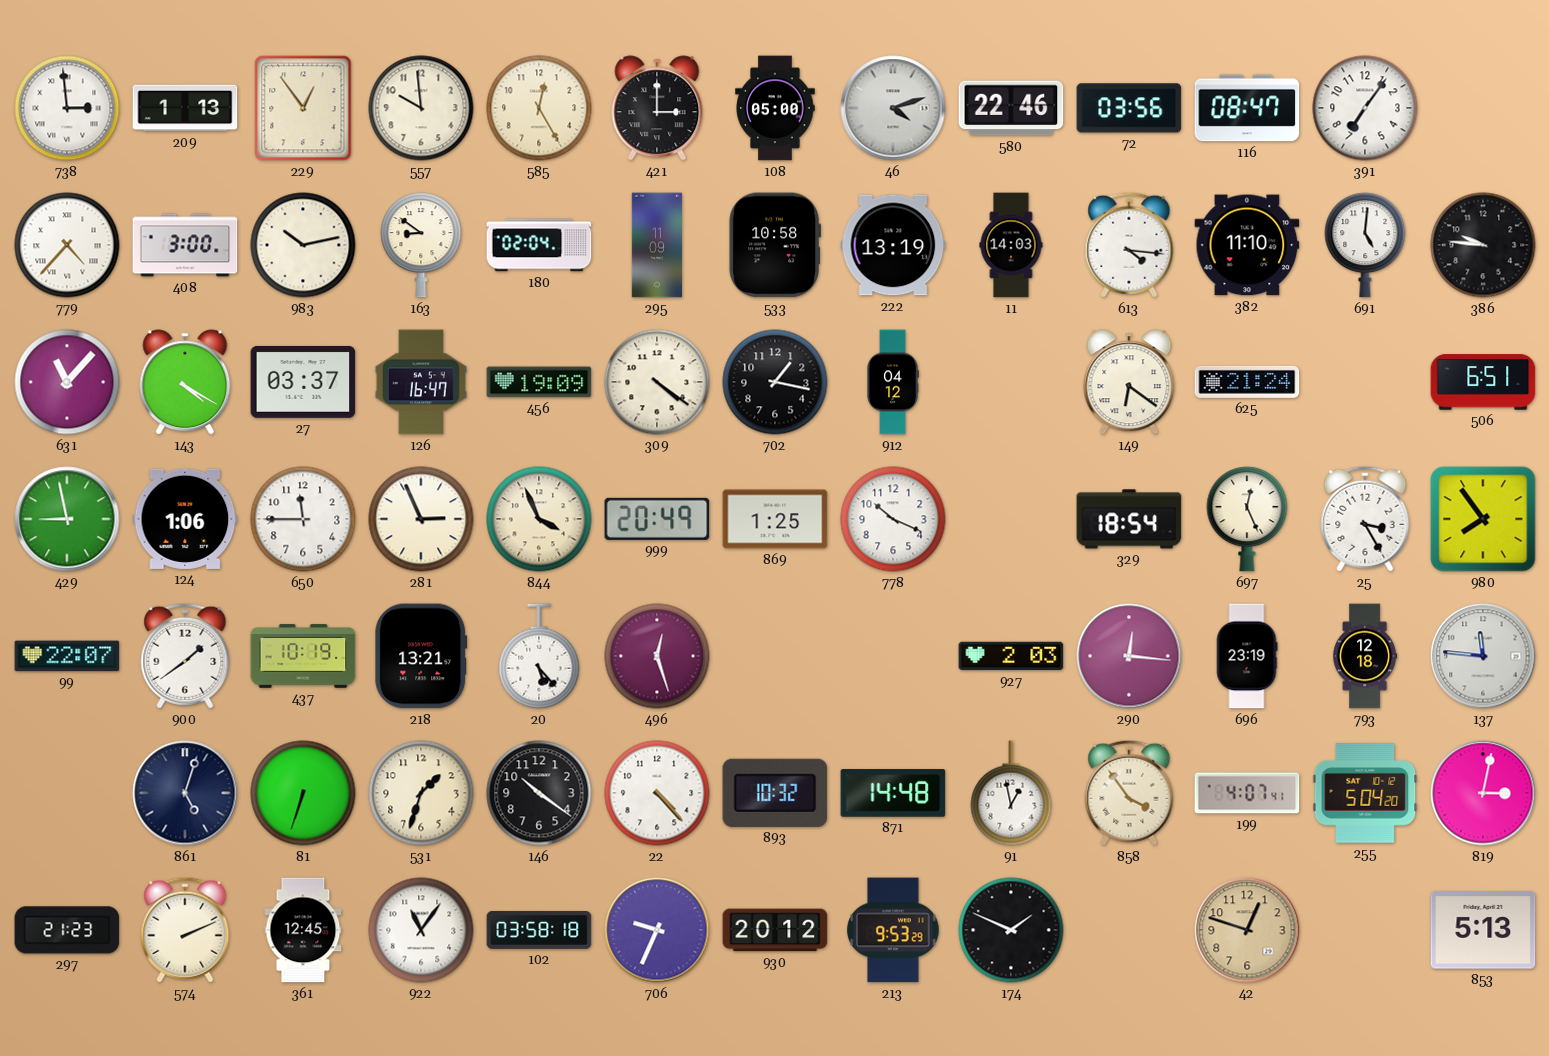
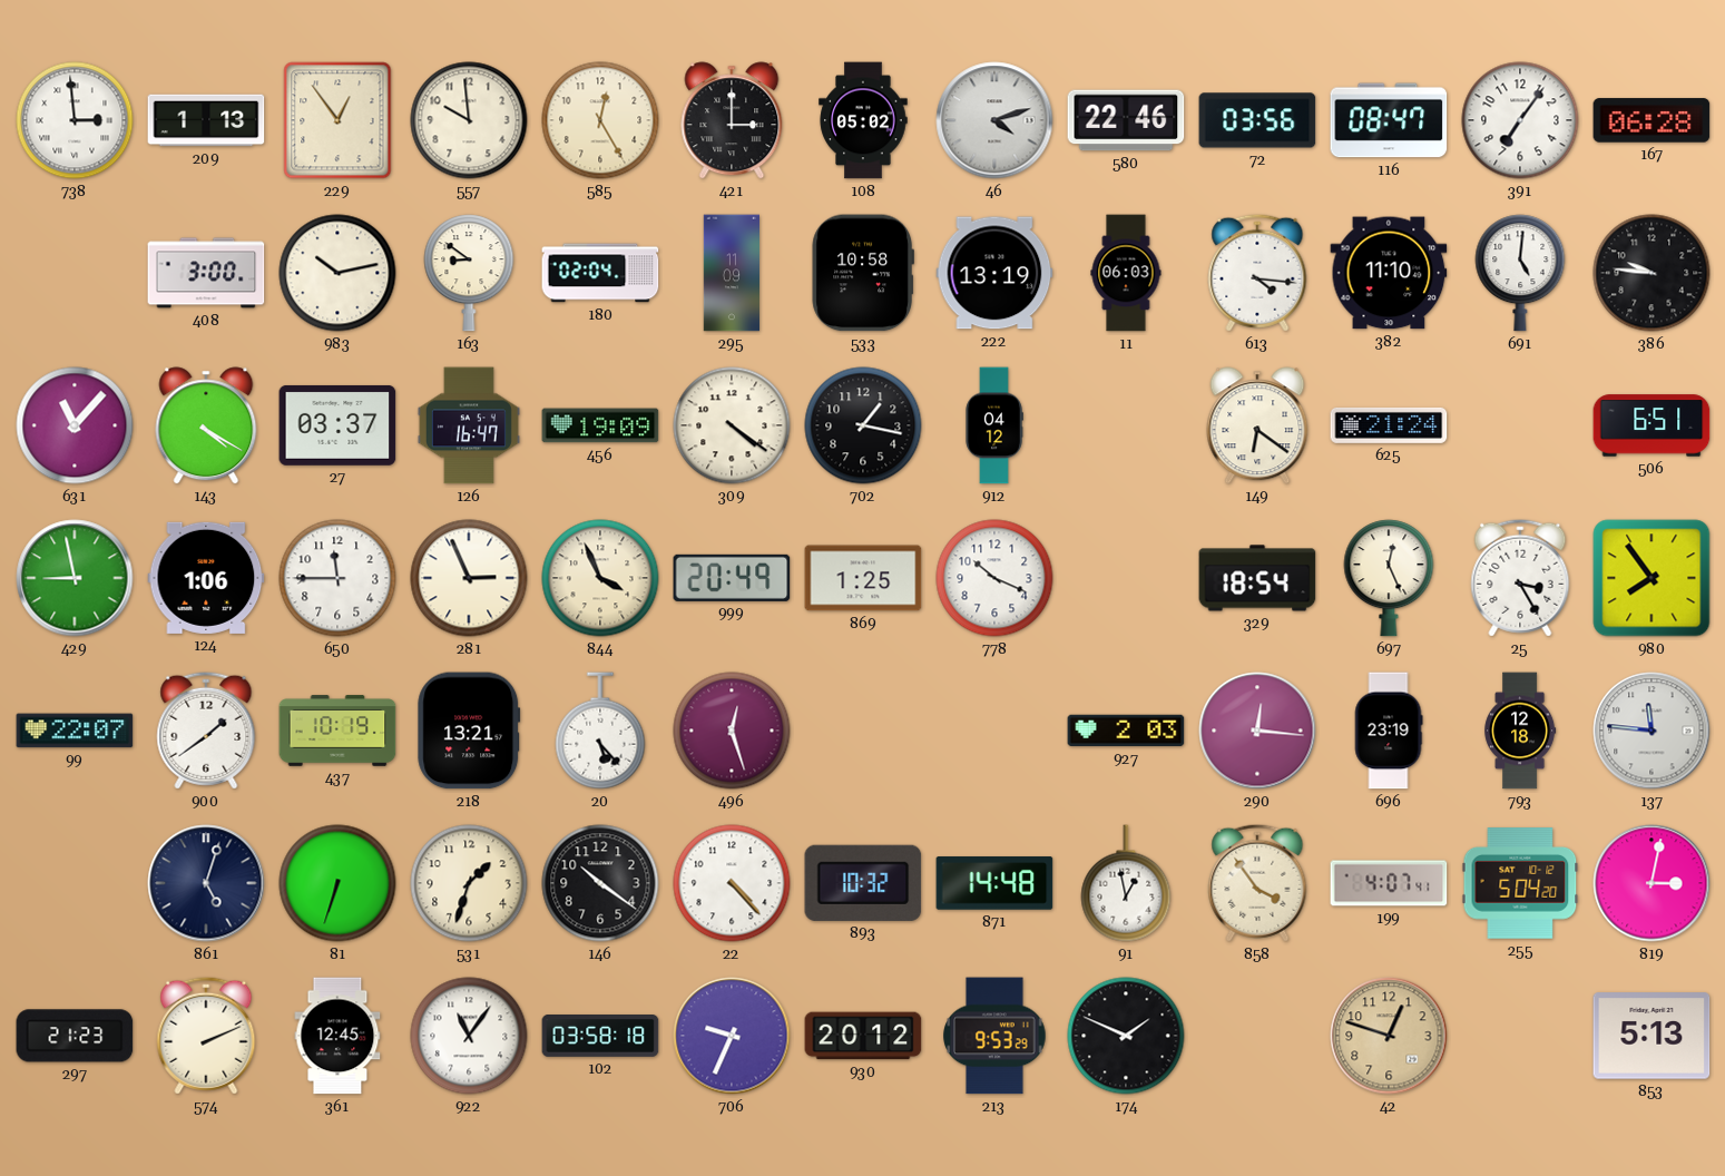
108: 05:00 -> 05:02 (863, 120)
167: none -> 06:28 (1652, 120)
779: 4:37 -> none (67, 245)
11: 14:03 -> 06:03 (1126, 273)
